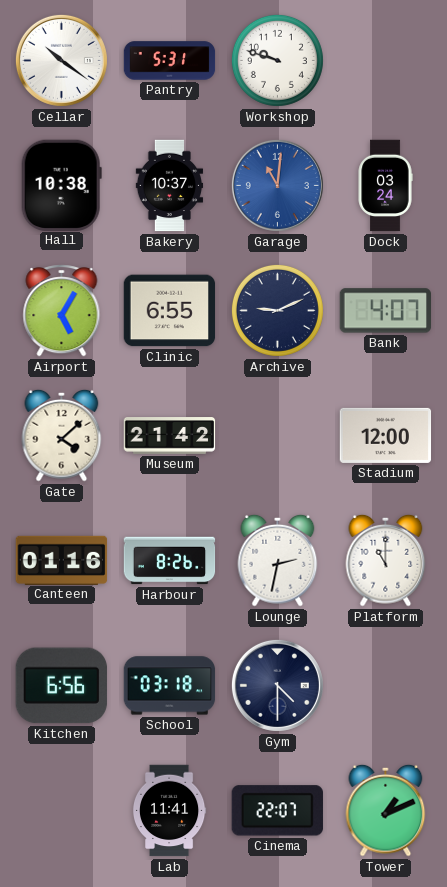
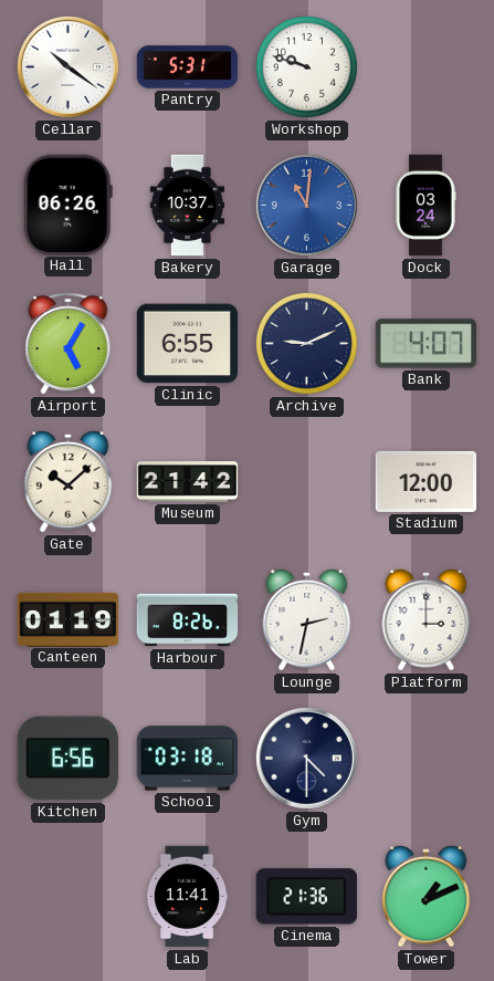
Hall: 10:38 -> 06:26 (67, 205)
Gate: 4:08 -> 10:08 (69, 481)
Canteen: 01:16 -> 01:19 (69, 619)
Platform: 11:00 -> 3:00 (427, 619)
Cinema: 22:07 -> 21:36 (306, 897)
